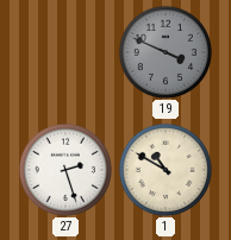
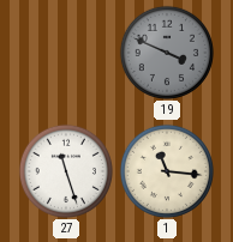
27: 2:27 -> 11:27 (66, 171)
1: 10:50 -> 11:16 (167, 171)
